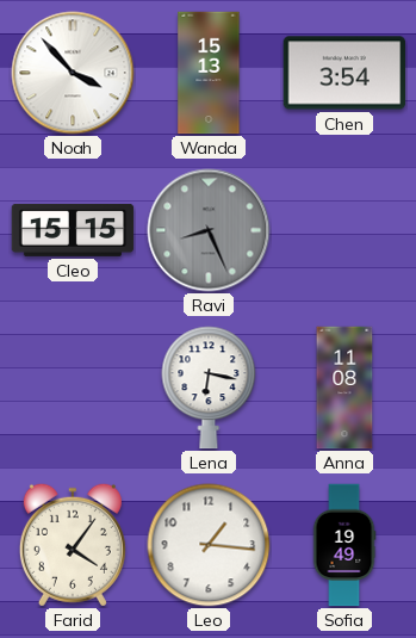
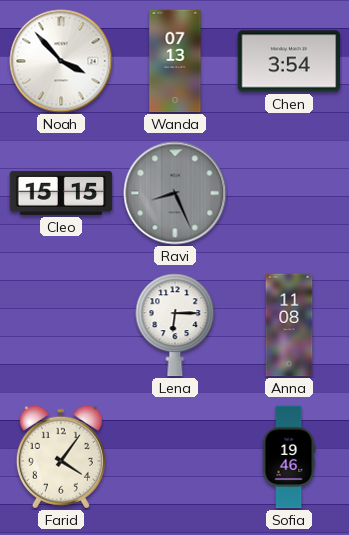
Wanda: 15:13 -> 07:13 (175, 61)
Lena: 6:17 -> 6:15 (175, 325)
Leo: 1:16 -> none (209, 545)
Sofia: 19:49 -> 19:46 (289, 457)
